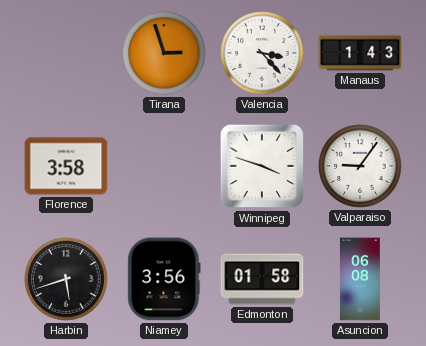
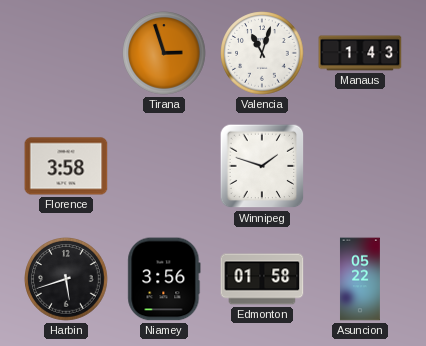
Valencia: 3:23 -> 11:03 (262, 53)
Winnipeg: 3:48 -> 1:48 (262, 166)
Valparaiso: 9:06 -> none (360, 166)
Asuncion: 06:08 -> 05:22 (360, 279)
